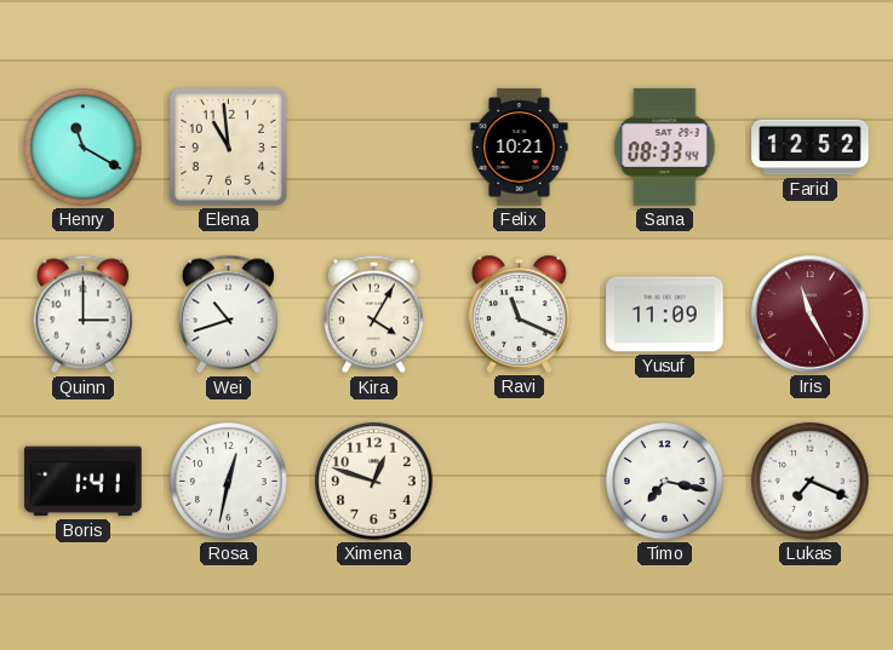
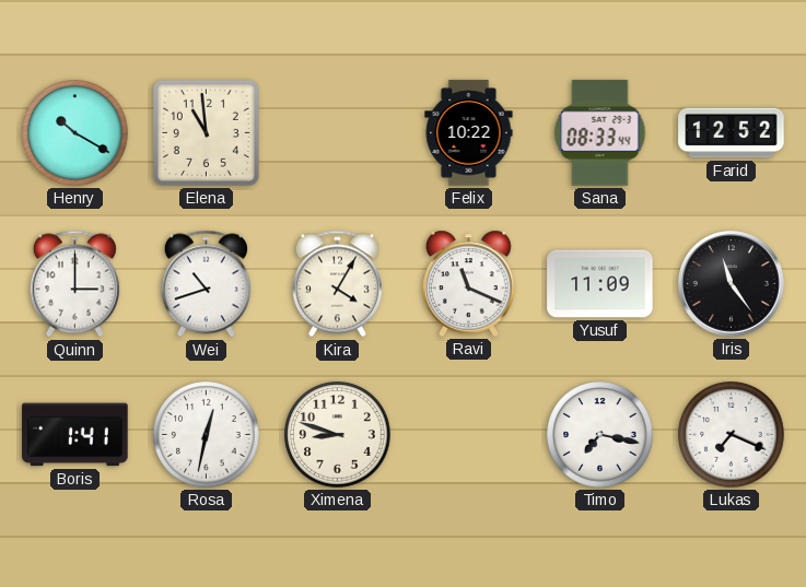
Henry: 11:20 -> 10:20 (75, 133)
Felix: 10:21 -> 10:22 (469, 133)
Iris: 11:25 -> 11:24 (731, 283)
Iris dial: burgundy -> black (731, 283)
Ximena: 12:48 -> 8:48 (338, 435)
